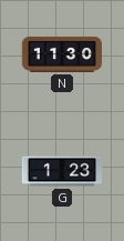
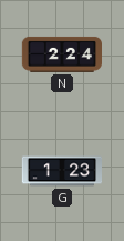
N: 11:30 -> 2:24 (61, 54)
